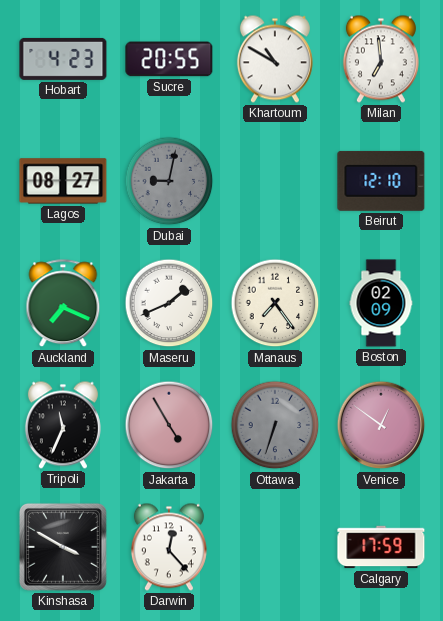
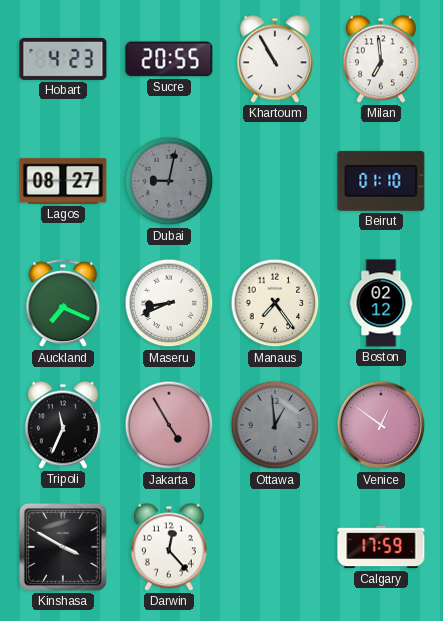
Khartoum: 10:50 -> 10:55 (275, 59)
Beirut: 12:10 -> 01:10 (381, 181)
Maseru: 1:41 -> 8:41 (169, 303)
Boston: 02:09 -> 02:12 (381, 303)
Ottawa: 6:33 -> 12:59 (275, 425)
